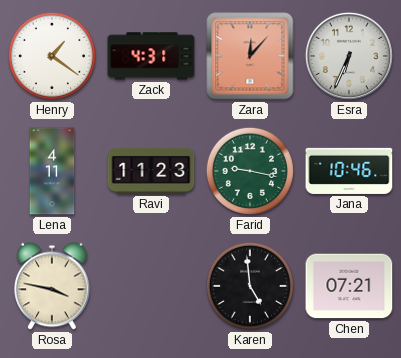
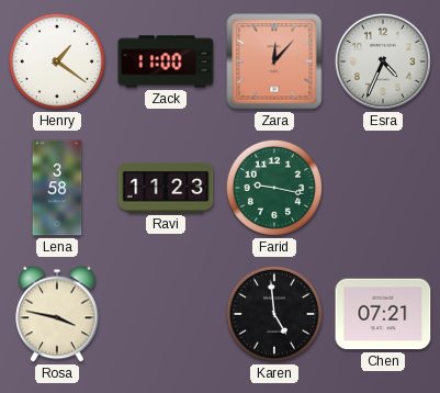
Zack: 4:31 -> 11:00 (166, 61)
Esra: 6:34 -> 4:34 (383, 61)
Lena: 4:11 -> 3:58 (57, 188)
Jana: 10:46 -> none (349, 171)
